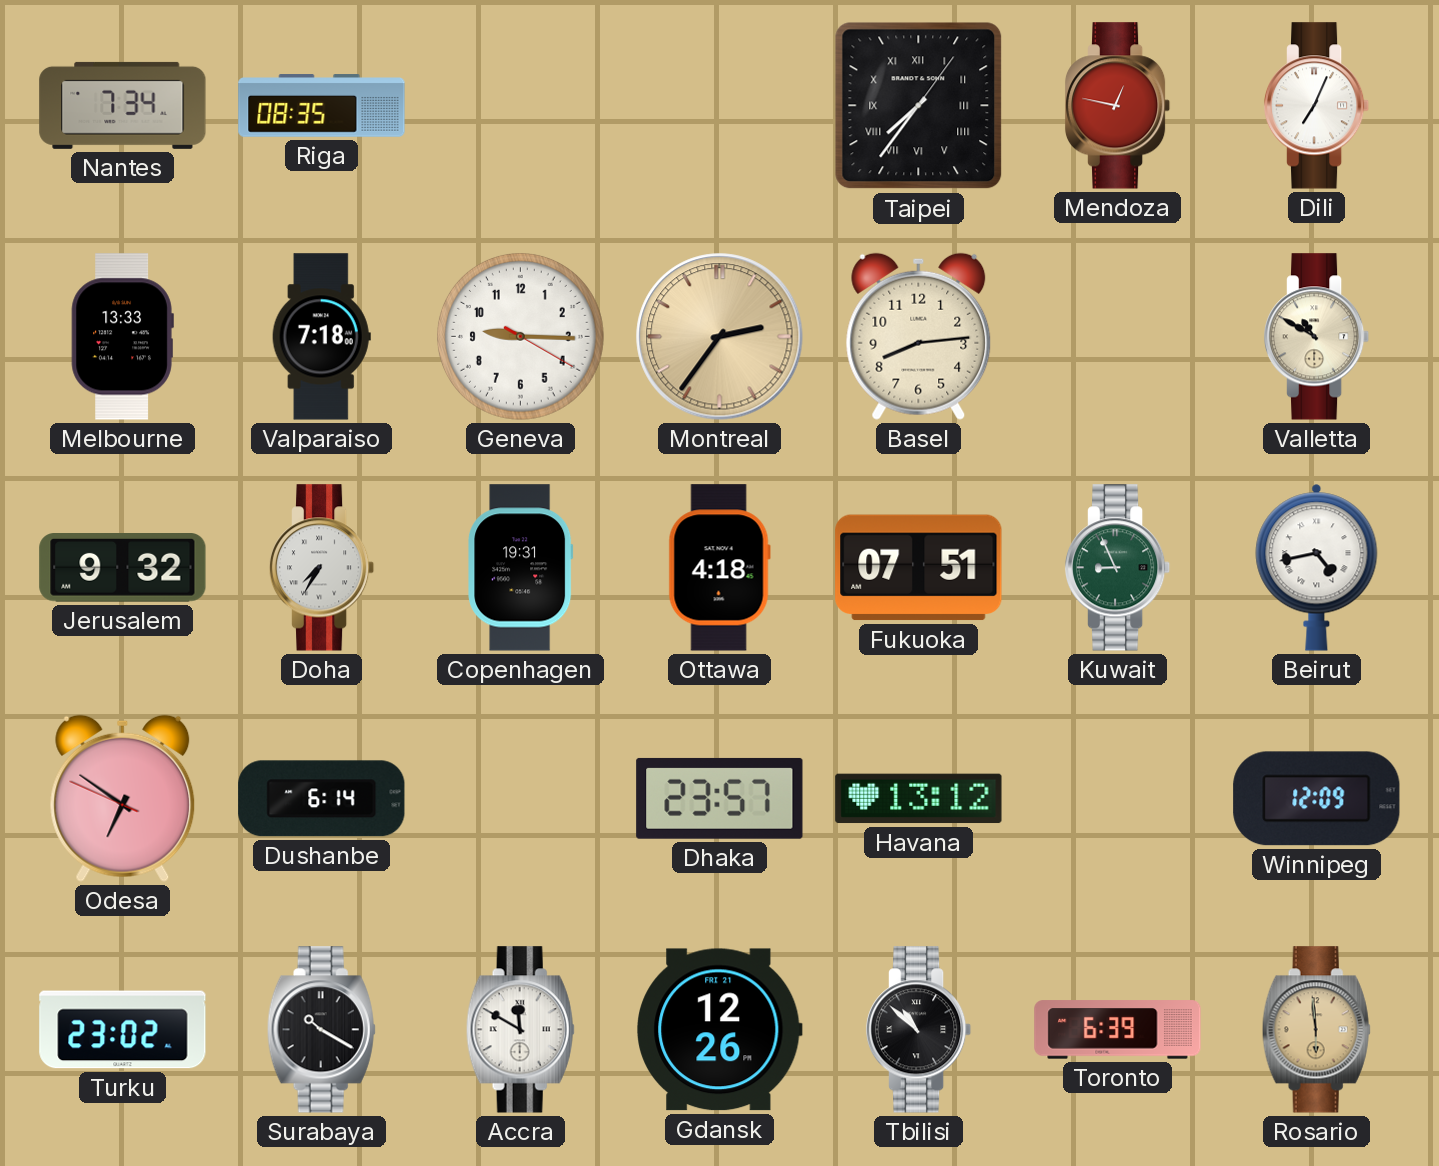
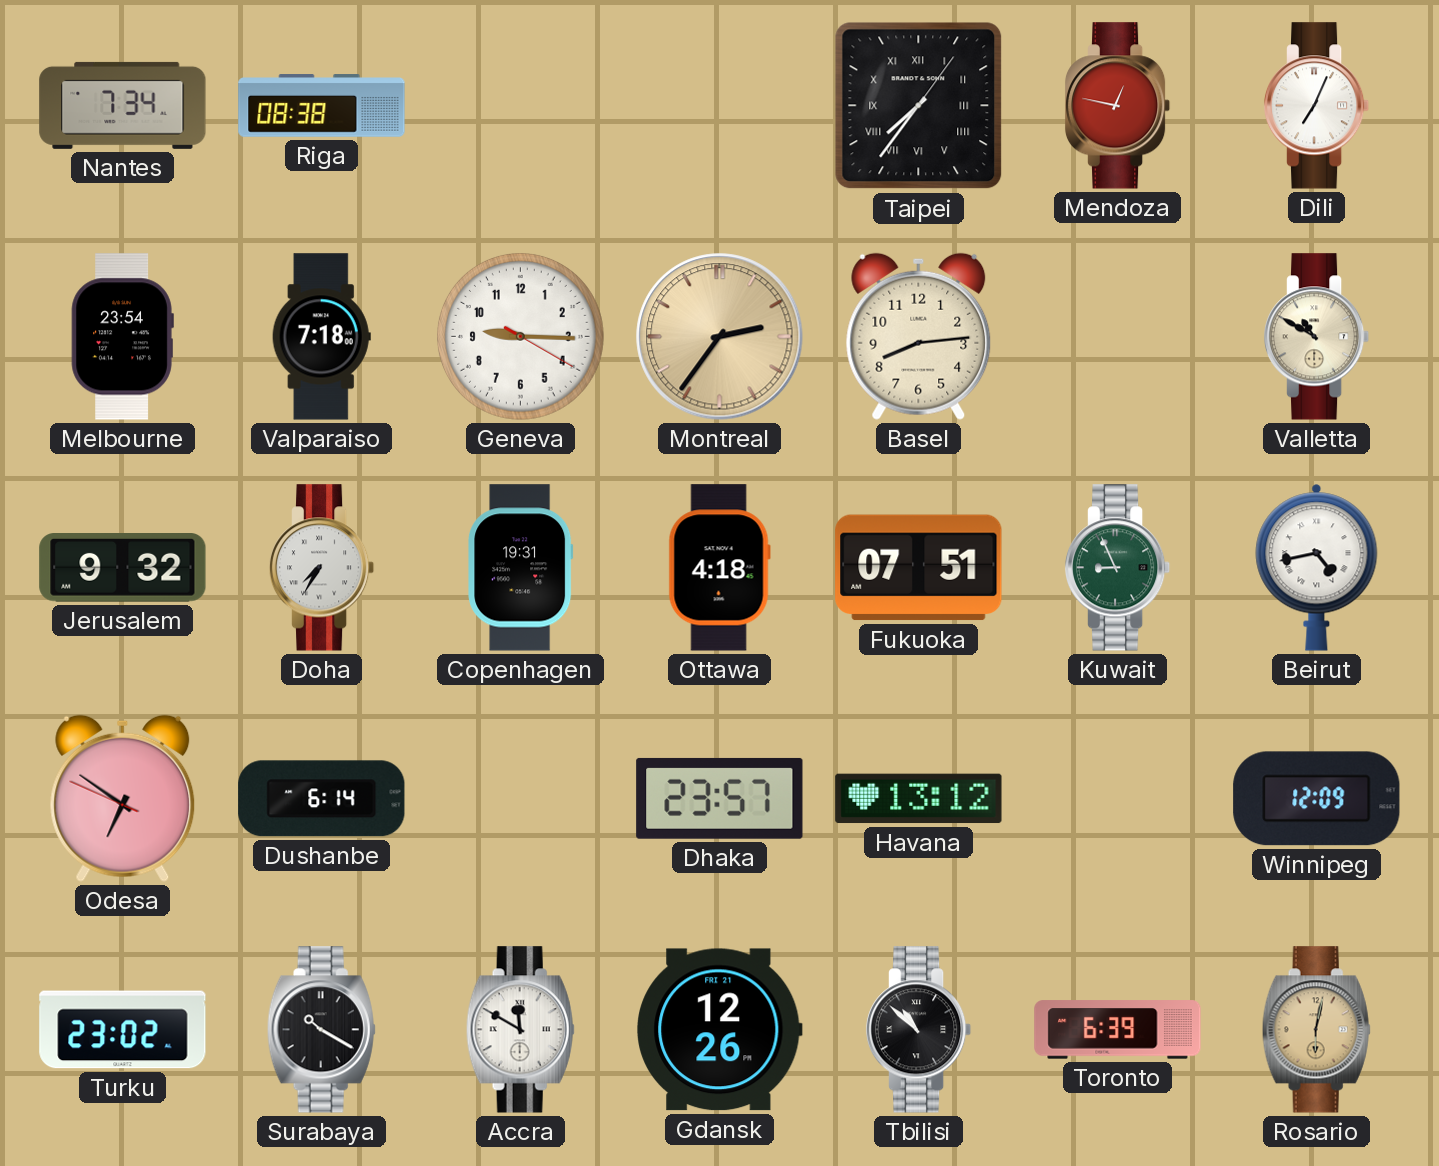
Riga: 08:35 -> 08:38 (322, 106)
Melbourne: 13:33 -> 23:54 (122, 337)
Rosario: 5:59 -> 6:02 (1316, 1030)
